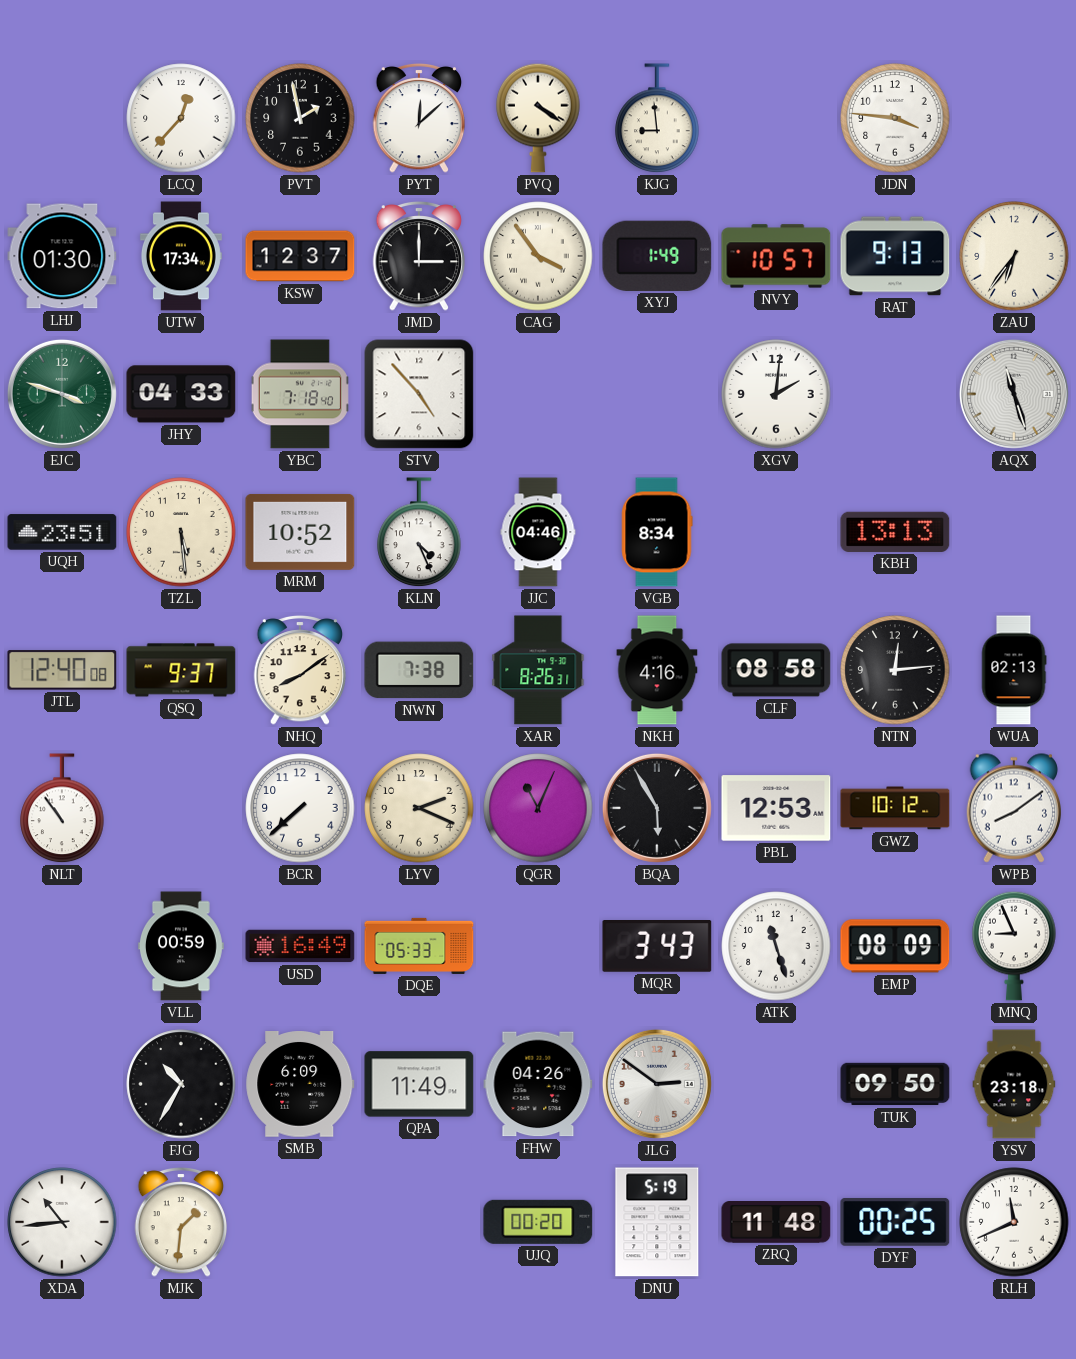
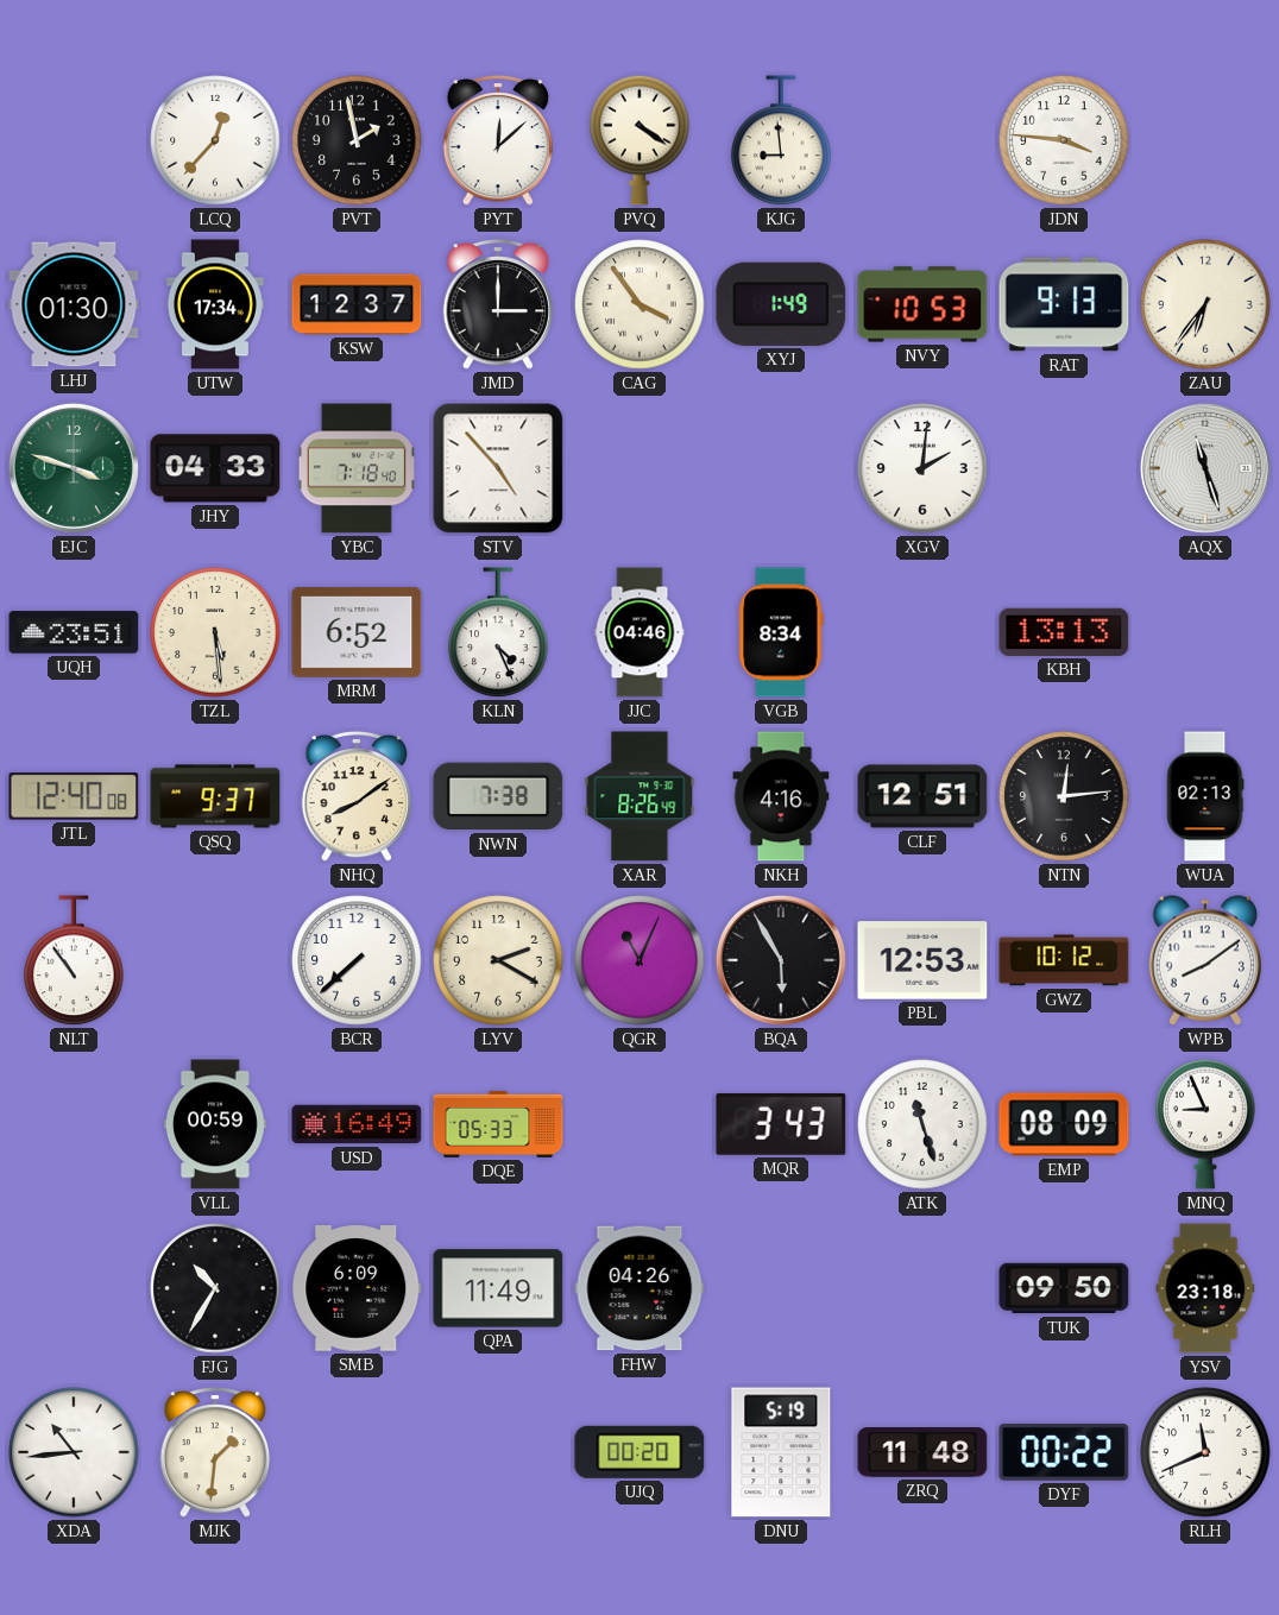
NVY: 10:57 -> 10:53 (922, 304)
MRM: 10:52 -> 6:52 (357, 632)
XAR: 8:26:31 -> 8:26:49 (639, 796)
CLF: 08:58 -> 12:51 (922, 796)
LYV: 2:19 -> 2:20 (498, 960)
JLG: 2:51 -> none (657, 1084)
DYF: 00:25 -> 00:22 (1064, 1452)
